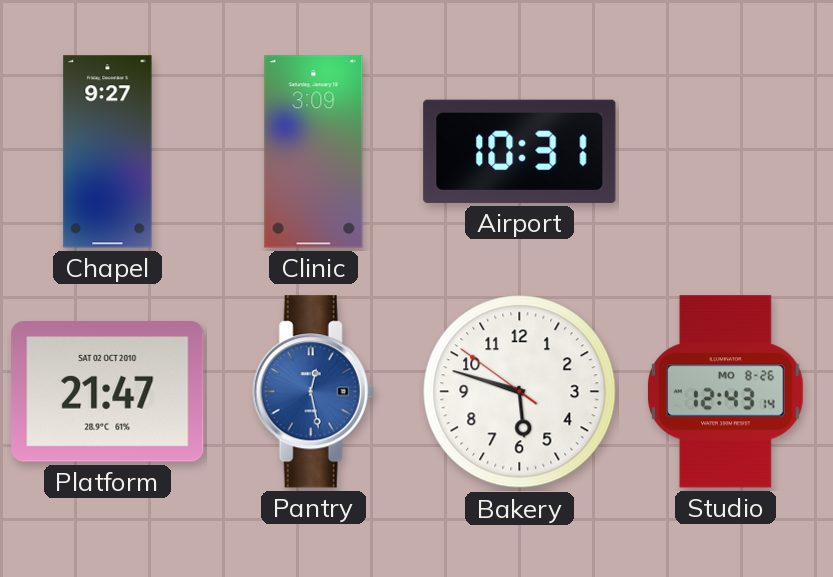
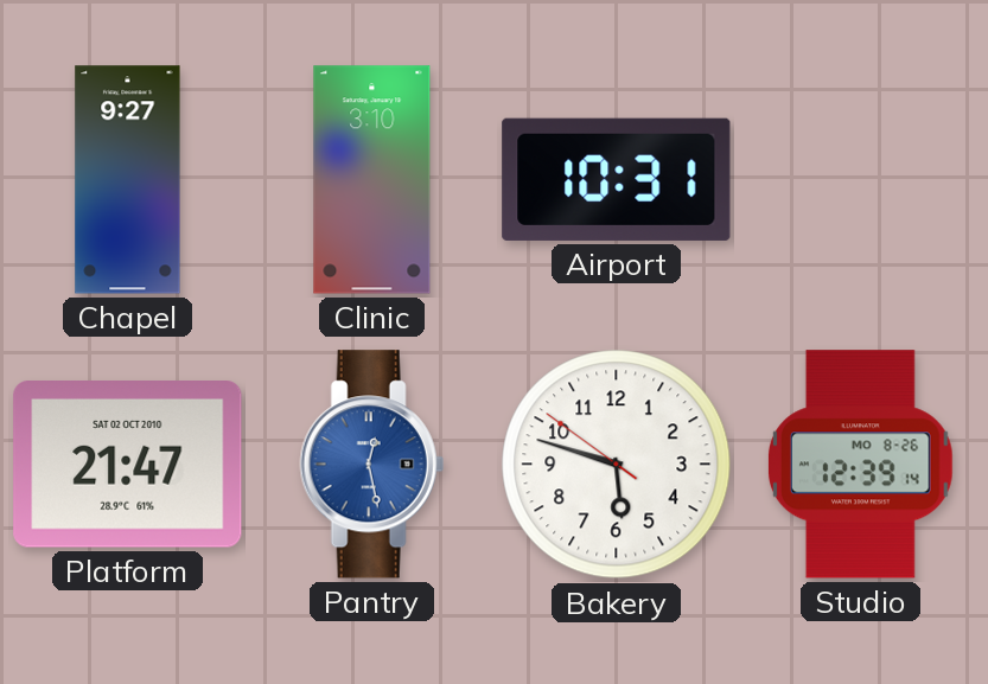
Clinic: 3:09 -> 3:10 (372, 180)
Studio: 12:43 -> 12:39 (861, 465)
